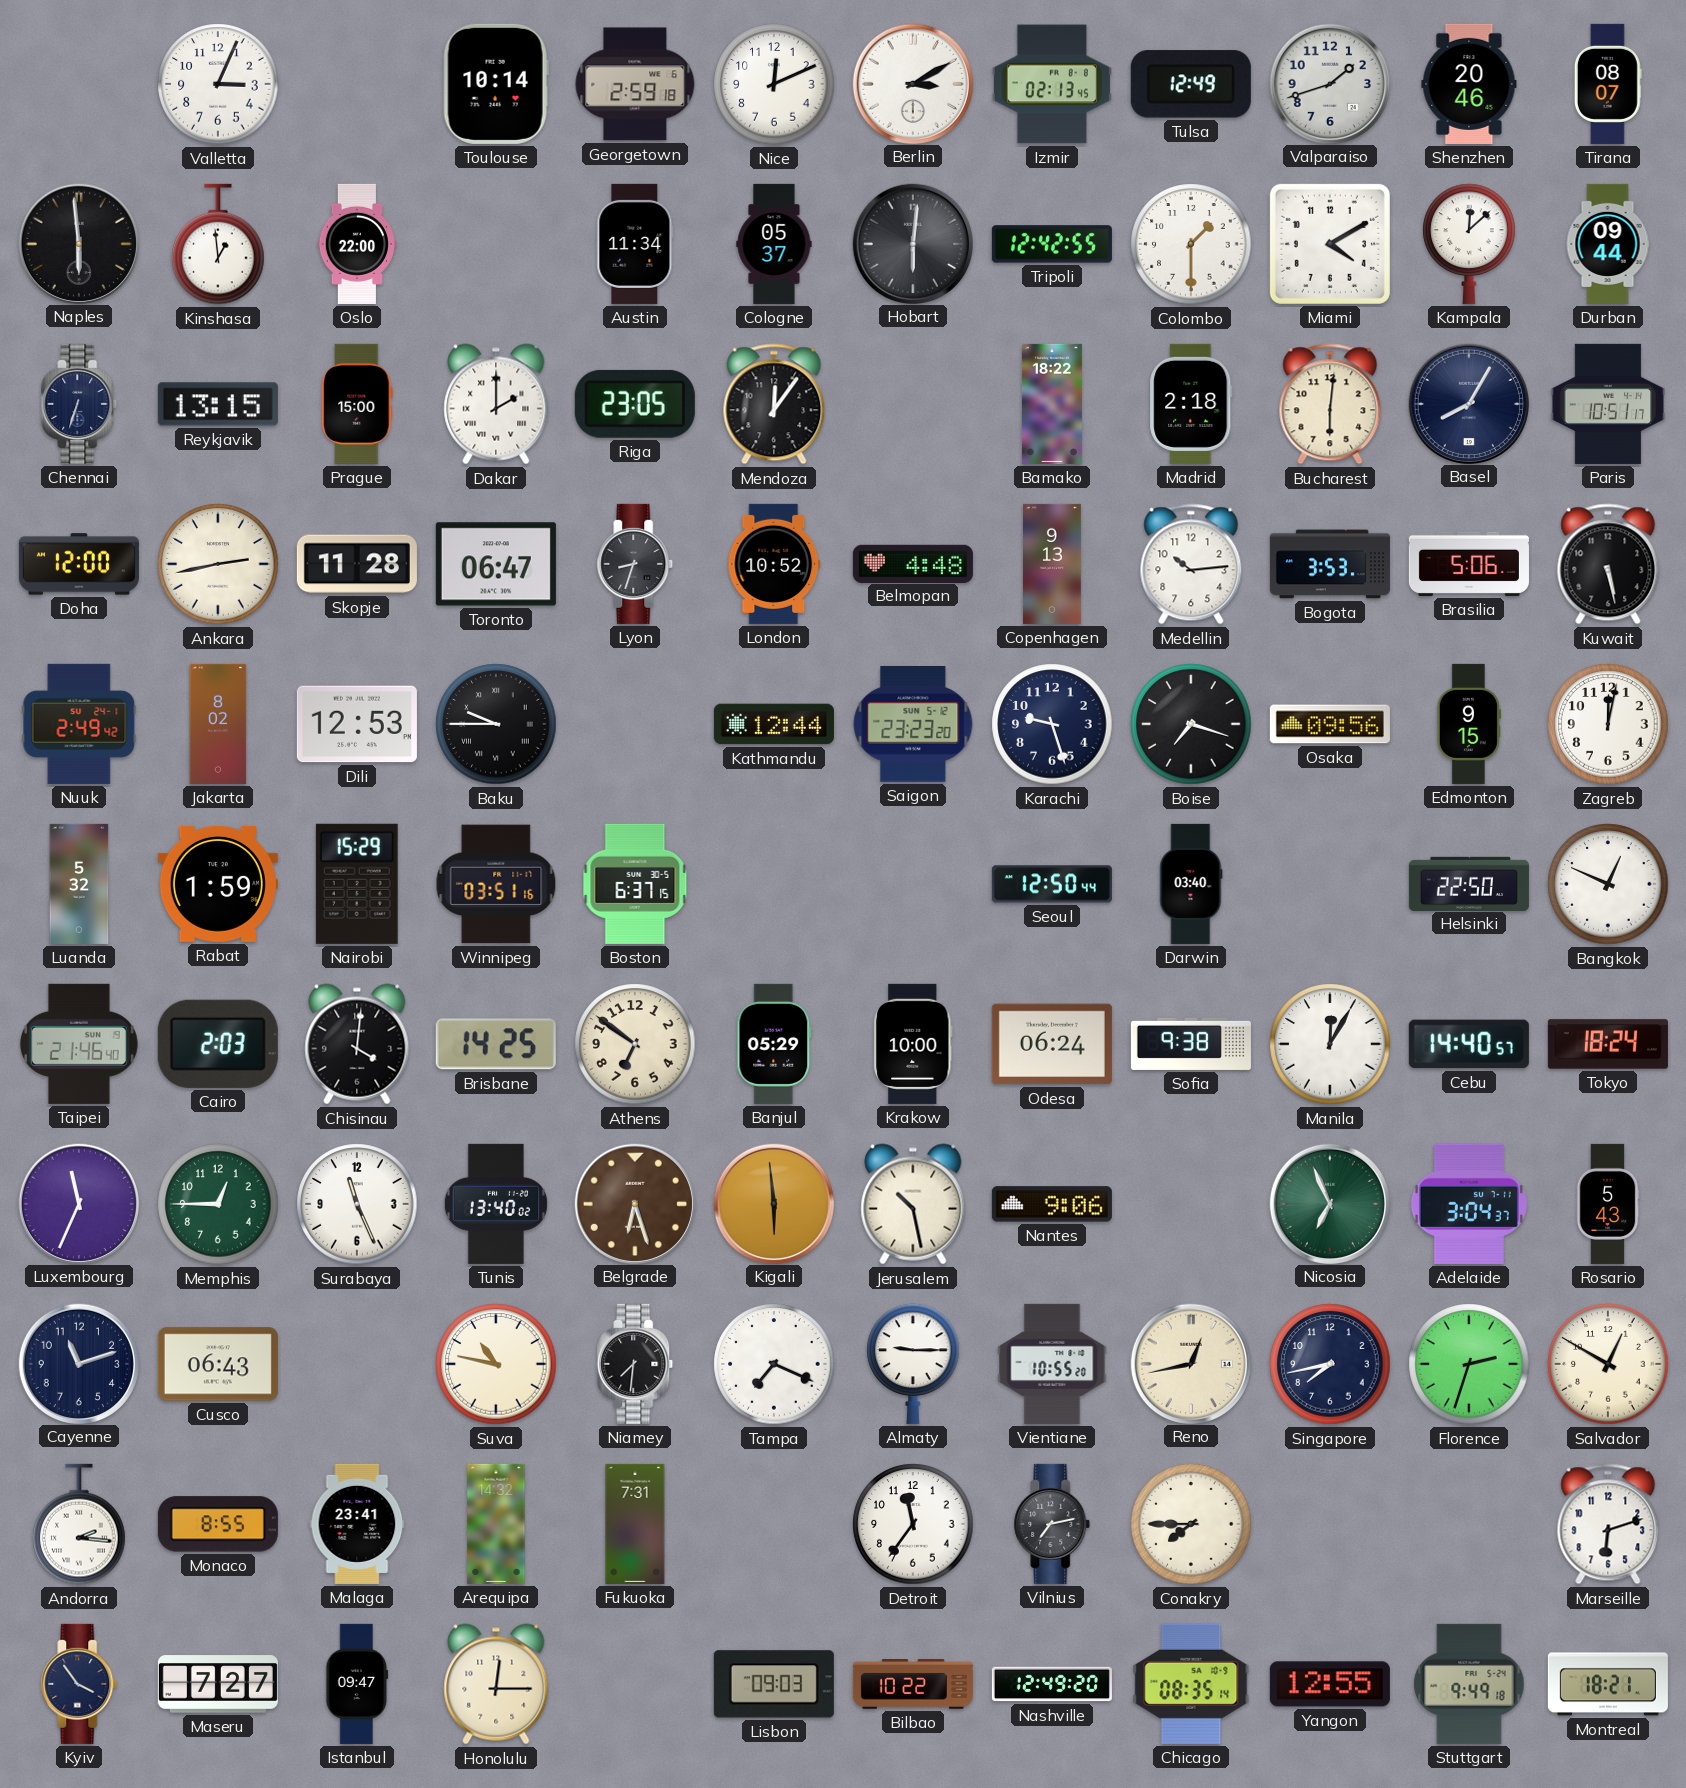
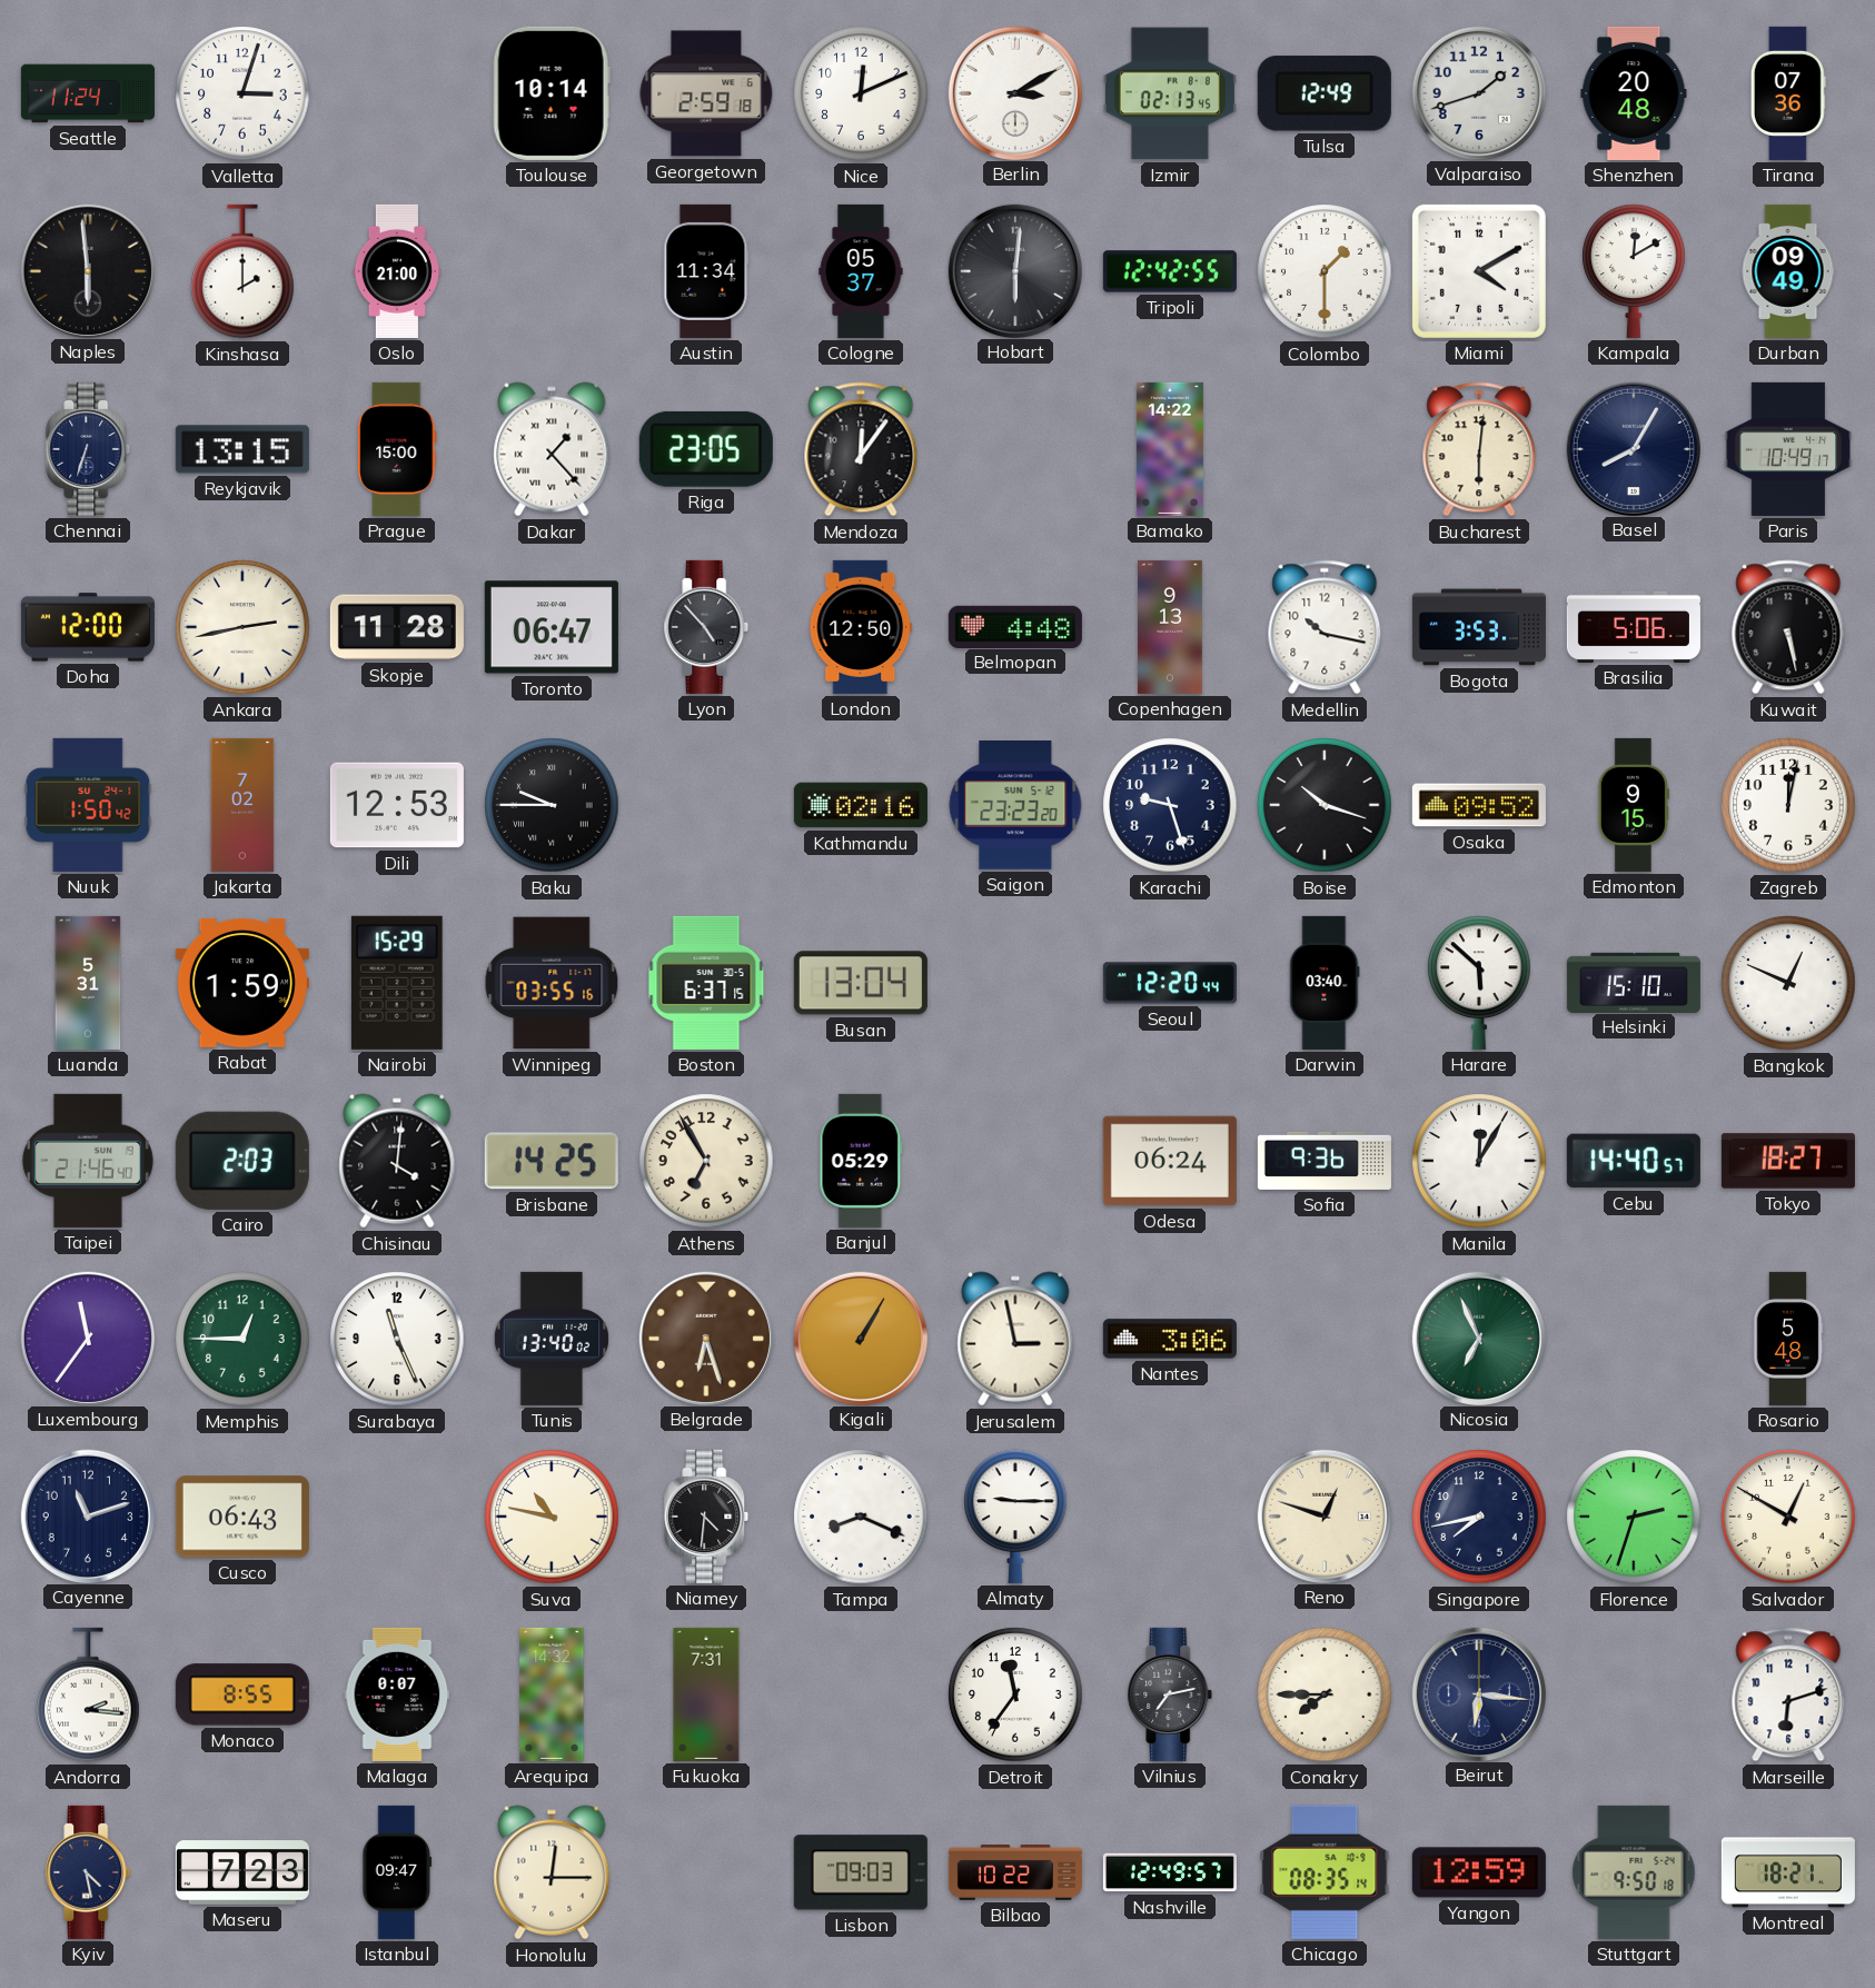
Seattle: none -> 11:24 (88, 93)
Valletta: 3:04 -> 3:03 (242, 93)
Shenzhen: 20:46 -> 20:48 (1634, 93)
Tirana: 08:07 -> 07:36 (1788, 93)
Kinshasa: 12:59 -> 2:00 (242, 271)
Oslo: 22:00 -> 21:00 (396, 271)
Kampala: 12:08 -> 12:10 (1634, 271)
Durban: 09:44 -> 09:49 (1788, 271)
Dakar: 2:00 -> 1:23 (552, 449)
Bamako: 18:22 -> 14:22 (1170, 449)
Madrid: 2:18 -> none (1191, 404)
Paris: 10:51 -> 10:49 (1788, 449)
Lyon: 8:33 -> 4:53 (706, 627)
London: 10:52 -> 12:50 (861, 627)
Medellin: 10:14 -> 10:17 (1325, 627)
Nuuk: 2:49 -> 1:50 (88, 805)
Jakarta: 8:02 -> 7:02 (242, 805)
Kathmandu: 12:44 -> 02:16 (861, 805)
Boise: 7:18 -> 10:18 (1325, 805)
Osaka: 09:56 -> 09:52 (1479, 805)
Luanda: 5:32 -> 5:31 (88, 983)
Winnipeg: 03:51 -> 03:55 (552, 983)
Busan: none -> 13:04 (861, 983)
Seoul: 12:50 -> 12:20 (1170, 983)
Harare: none -> 5:52 (1479, 983)
Helsinki: 22:50 -> 15:10 (1634, 982)
Athens: 6:51 -> 6:55 (706, 1161)
Krakow: 10:00 -> none (913, 1044)
Sofia: 9:38 -> 9:36 (1325, 1161)
Tokyo: 18:24 -> 18:27 (1788, 1161)
Luxembourg: 11:34 -> 11:36 (87, 1338)
Kigali: 5:59 -> 1:05 (860, 1338)
Jerusalem: 10:28 -> 2:58 (1015, 1339)
Nantes: 9:06 -> 3:06 (1170, 1339)
Adelaide: 3:04 -> none (1469, 1204)
Rosario: 5:43 -> 5:48 (1788, 1339)
Niamey: 7:31 -> 4:31 (706, 1517)
Tampa: 7:19 -> 8:19 (861, 1517)
Vientiane: 10:55 -> none (1052, 1364)
Reno: 12:43 -> 12:48 (1323, 1515)
Malaga: 23:41 -> 0:07 (397, 1694)
Beirut: none -> 6:16 (1478, 1693)
Kyiv: 3:54 -> 4:28 (88, 1872)
Maseru: 7:27 -> 7:23 (242, 1872)
Nashville: 12:49:20 -> 12:49:57 (1170, 1872)
Yangon: 12:55 -> 12:59 (1479, 1872)
Stuttgart: 9:49 -> 9:50 (1634, 1872)
